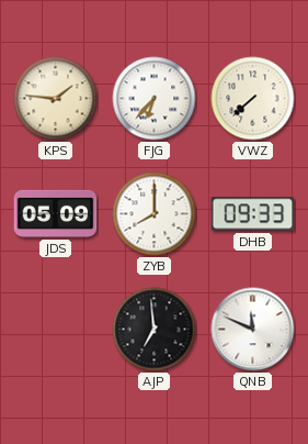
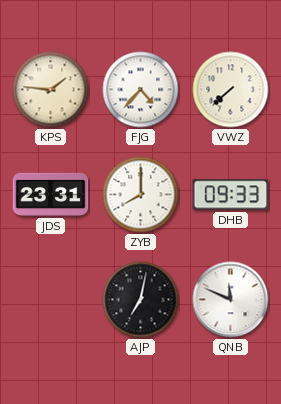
FJG: 6:37 -> 4:37 (141, 90)
JDS: 05:09 -> 23:31 (51, 194)
AJP: 6:59 -> 7:02 (141, 300)
